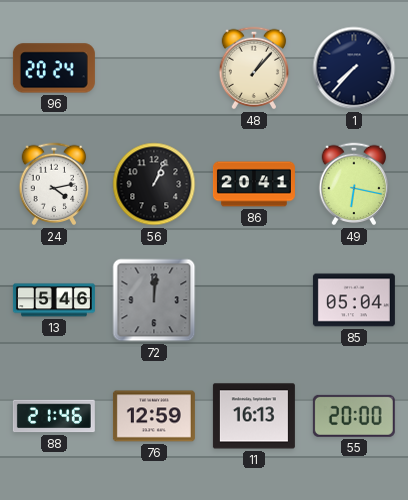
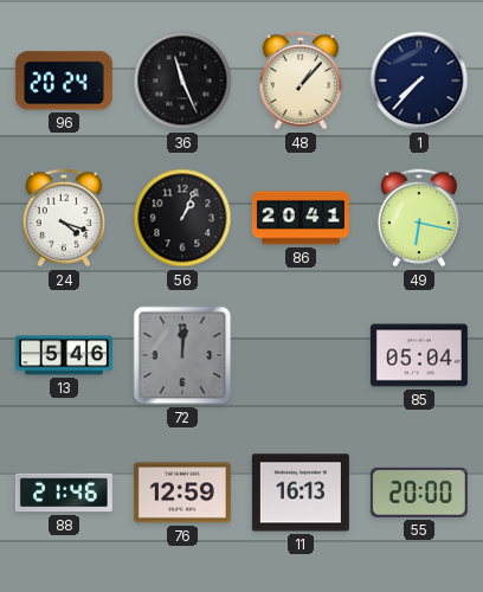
36: none -> 11:26 (182, 81)
24: 4:13 -> 4:18 (64, 218)
